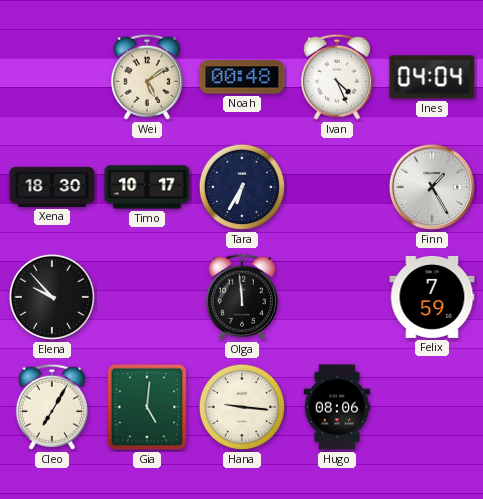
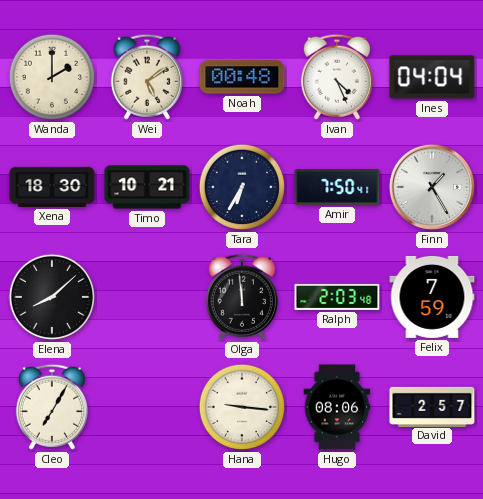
Wanda: none -> 2:00 (52, 77)
Timo: 10:17 -> 10:21 (147, 187)
Amir: none -> 7:50 (337, 187)
Elena: 9:53 -> 8:08 (52, 297)
Ralph: none -> 2:03 (337, 297)
Gia: 5:01 -> none (147, 407)
David: none -> 2:57 (432, 406)
